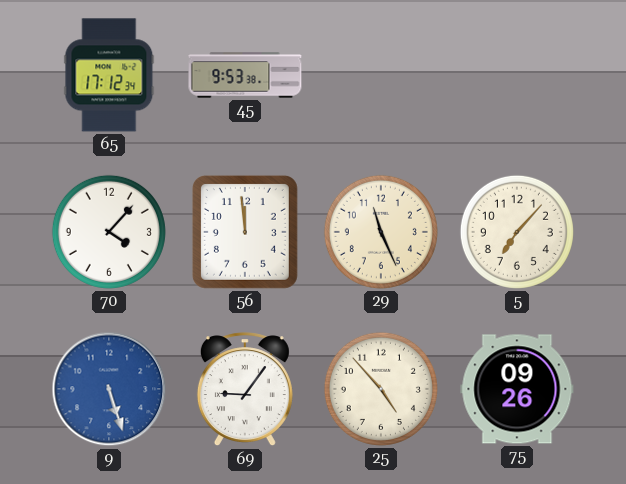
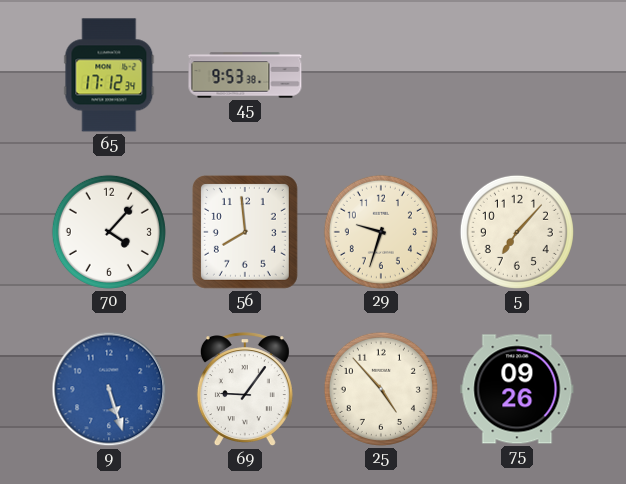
56: 11:59 -> 7:59 (245, 232)
29: 11:26 -> 9:33 (381, 232)
